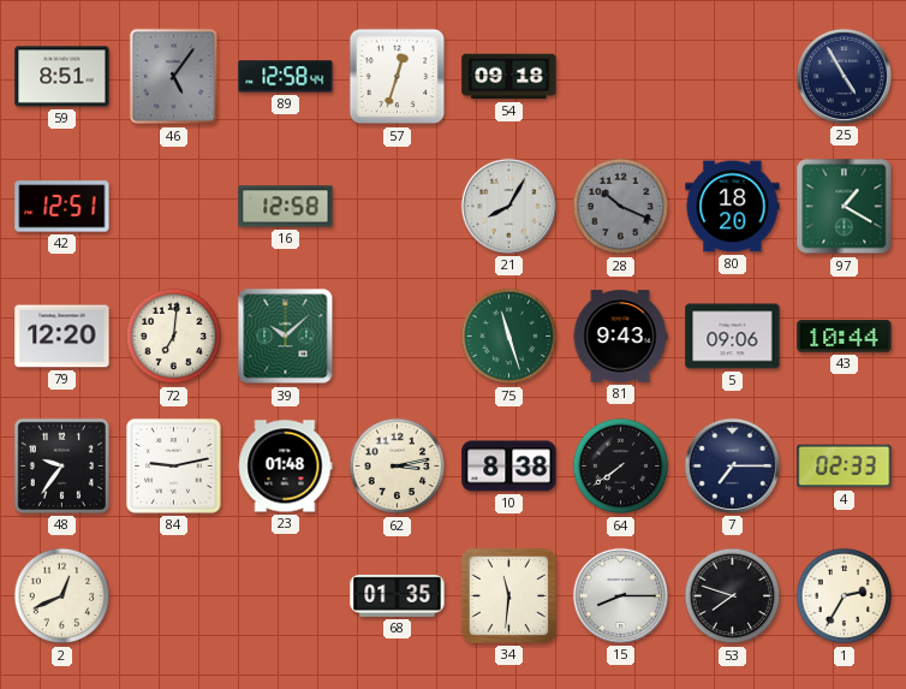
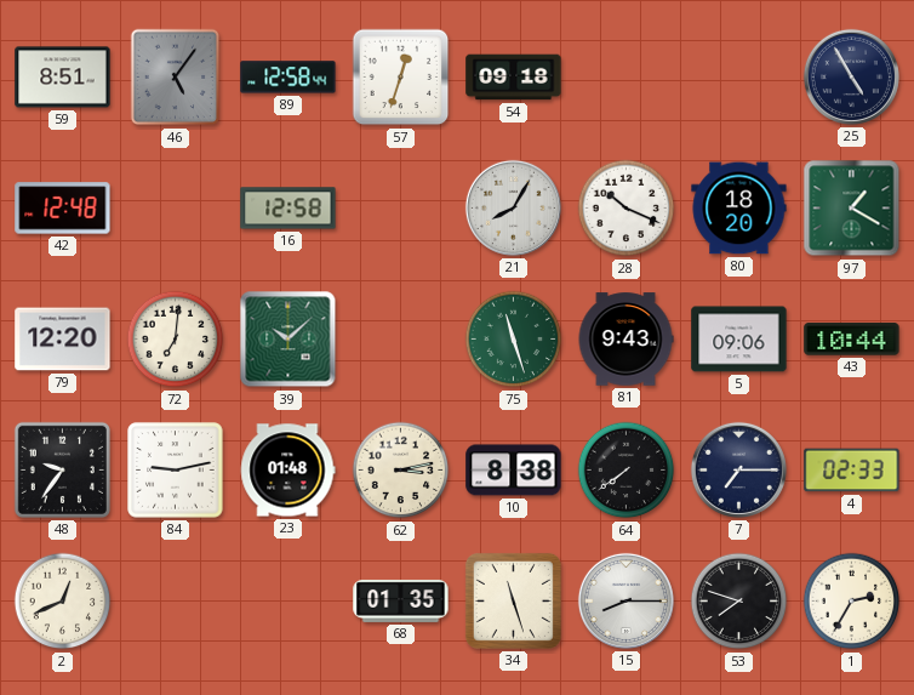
42: 12:51 -> 12:48 (63, 209)
28 dial: grey -> white (627, 209)
34: 11:31 -> 11:27 (513, 600)
